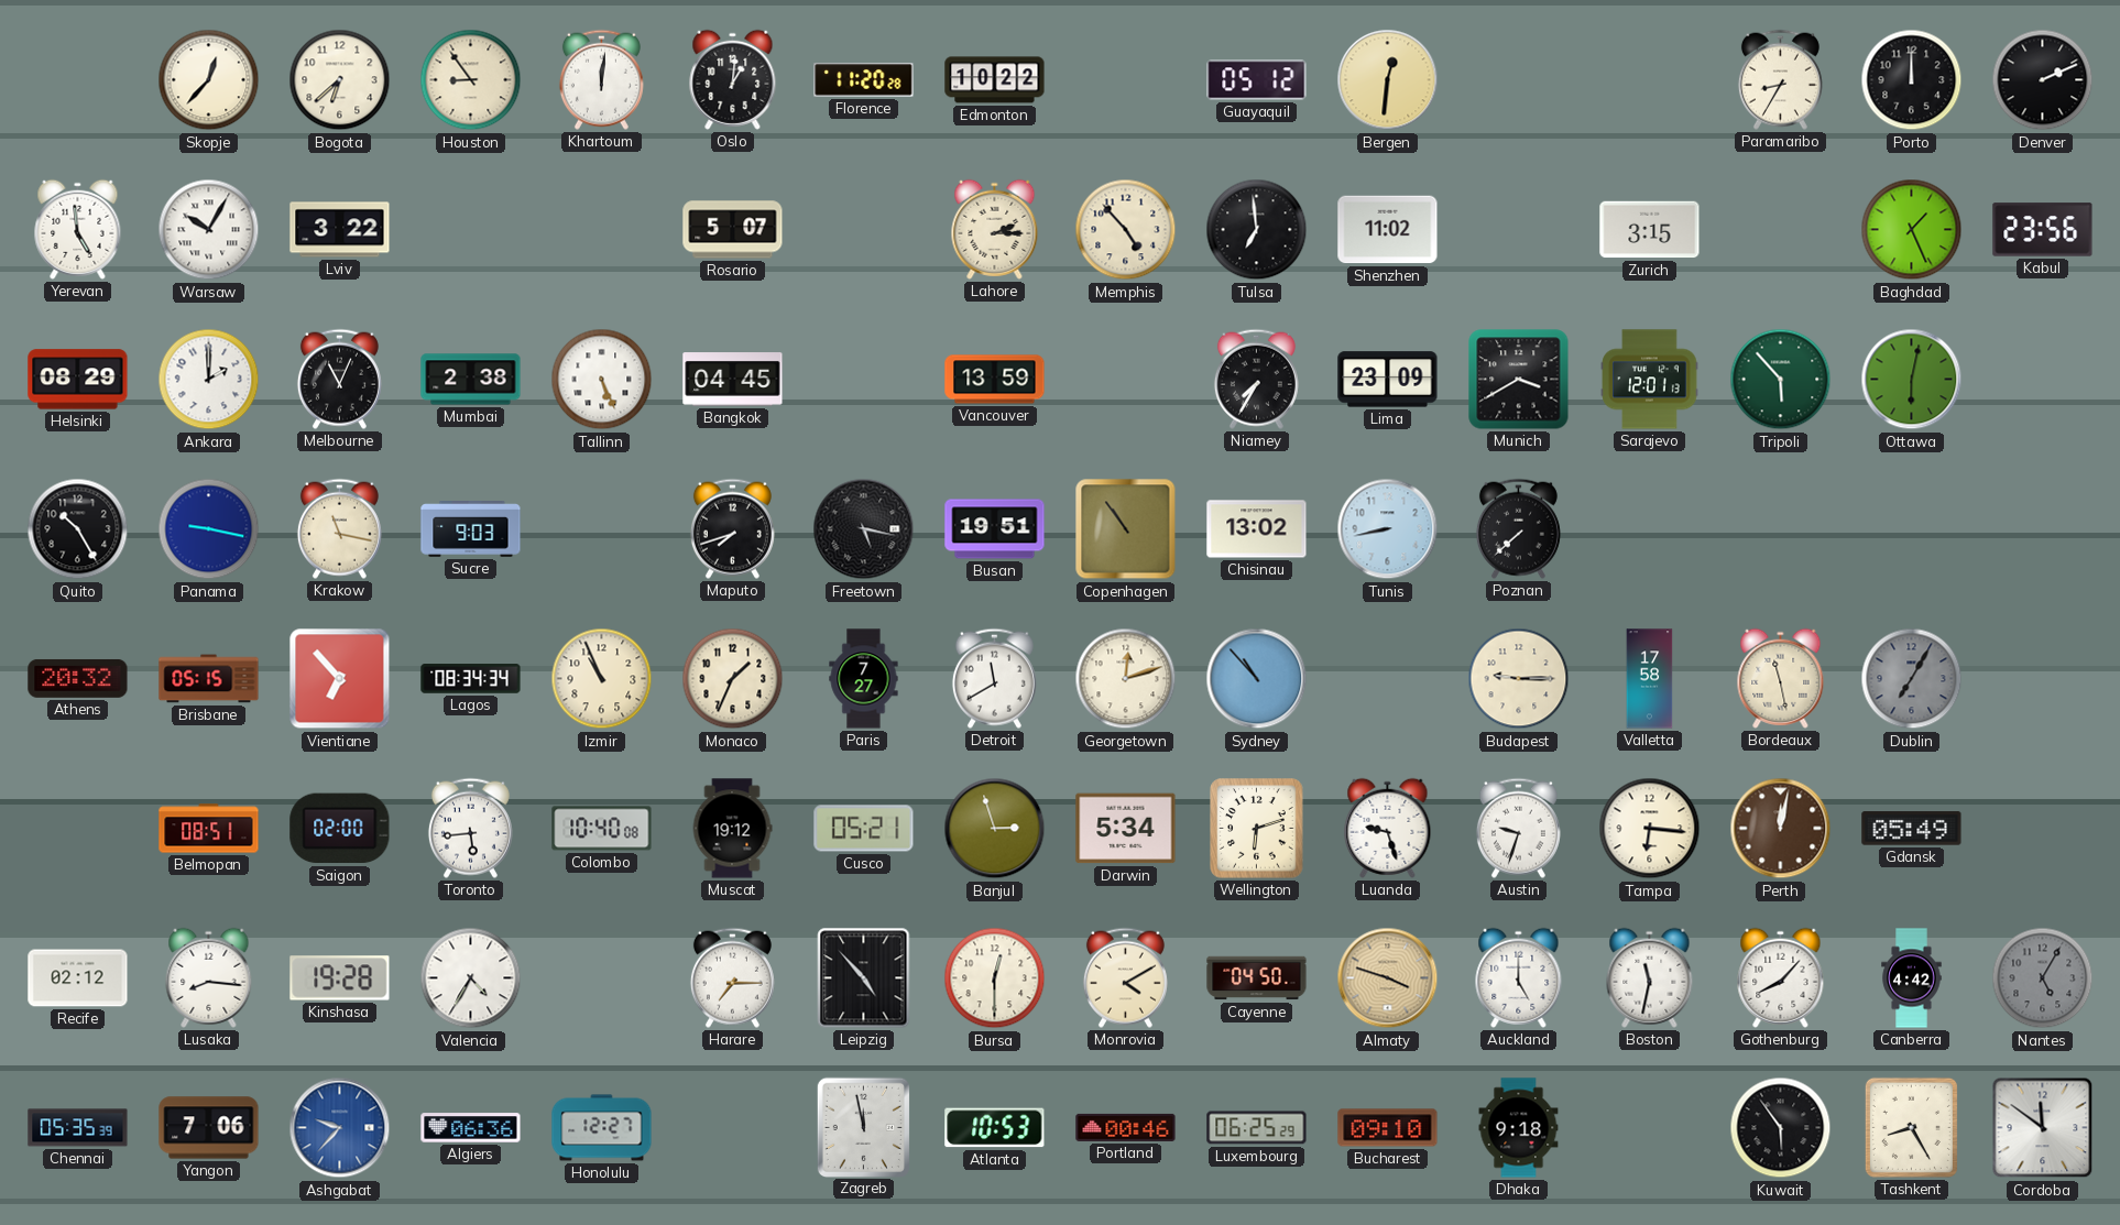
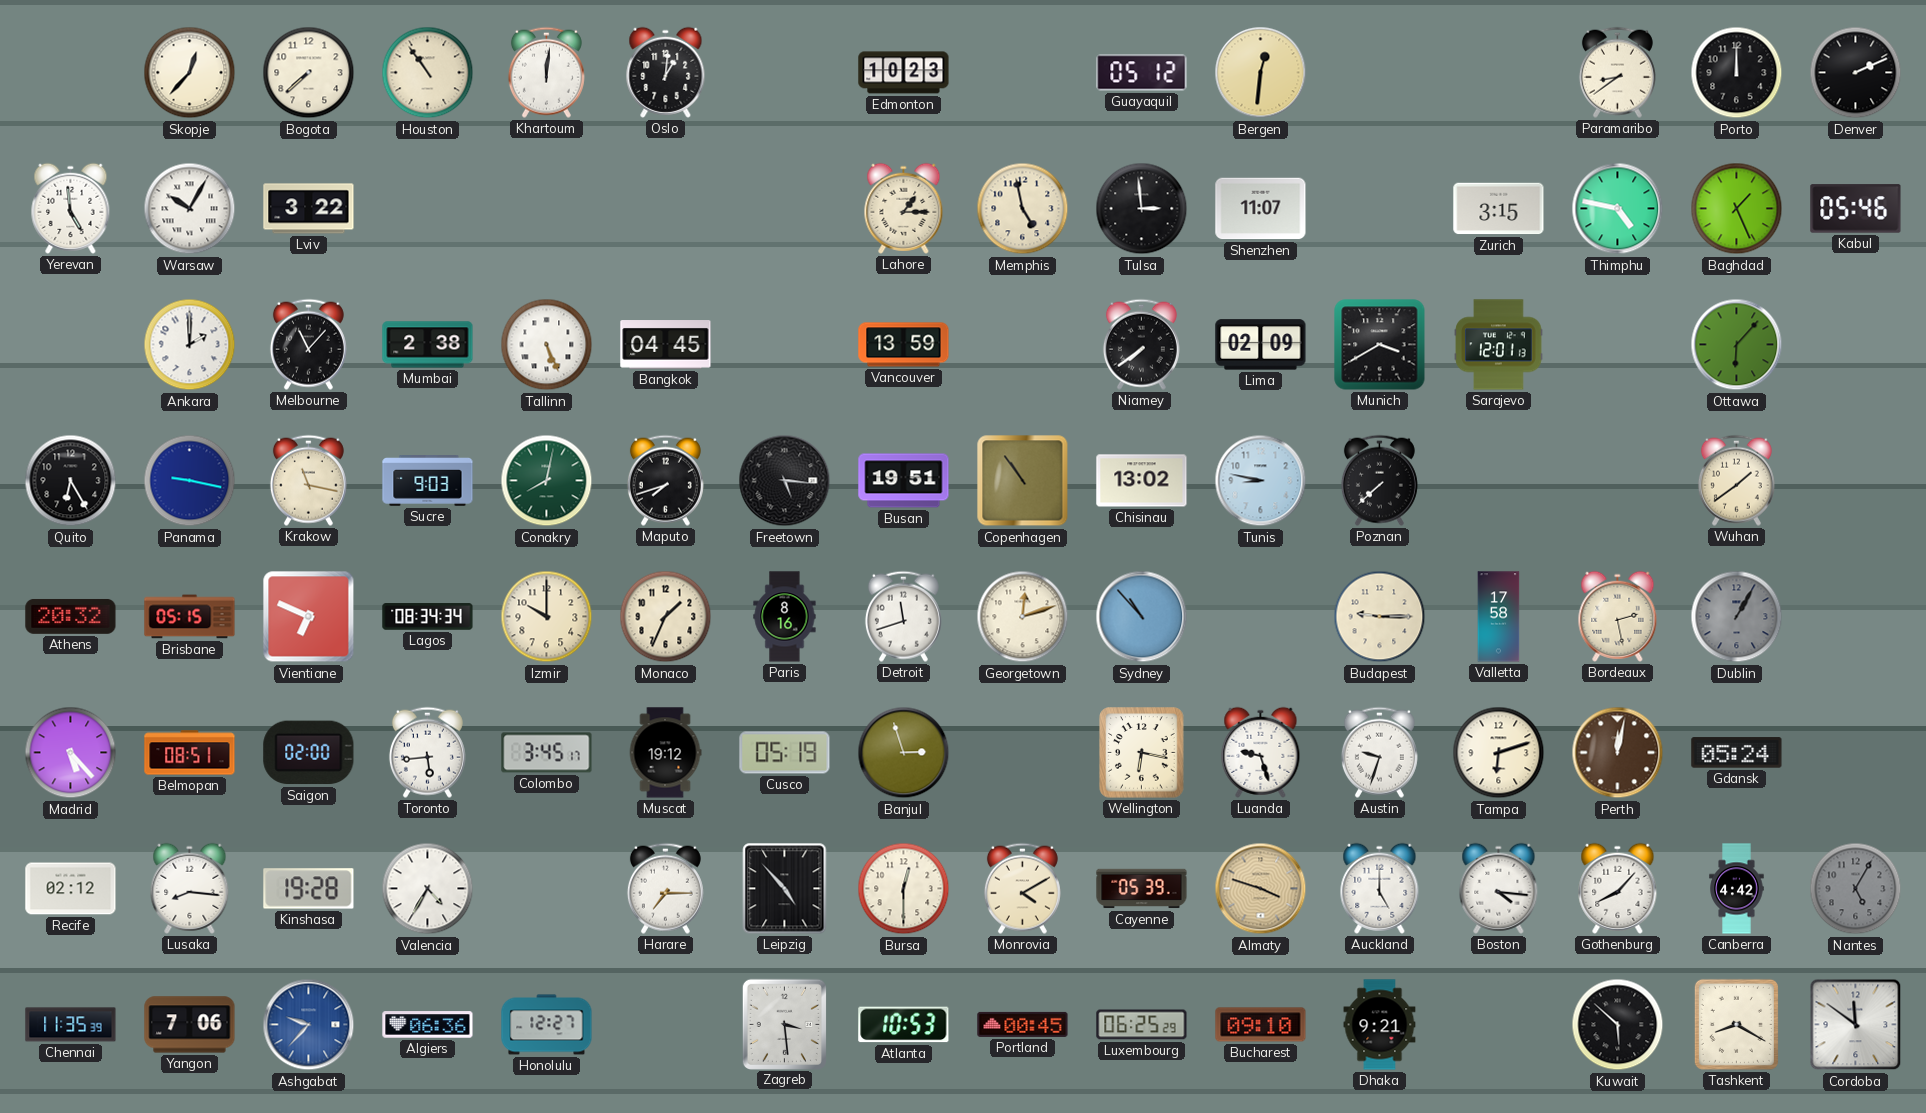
Bogota: 6:38 -> 7:38 (309, 73)
Houston: 8:54 -> 10:54 (428, 73)
Florence: 11:20 -> none (864, 80)
Edmonton: 10:22 -> 10:23 (904, 73)
Paramaribo: 8:35 -> 8:39 (1617, 72)
Rosario: 5:07 -> none (733, 230)
Lahore: 2:15 -> 1:15 (904, 208)
Memphis: 4:53 -> 4:58 (1023, 209)
Tulsa: 6:59 -> 2:59 (1142, 209)
Shenzhen: 11:02 -> 11:07 (1261, 209)
Thimphu: none -> 4:47 (1618, 209)
Kabul: 23:56 -> 05:46 (1856, 209)
Helsinki: 08:29 -> none (78, 380)
Melbourne: 11:04 -> 11:07 (308, 344)
Niamey: 7:35 -> 7:39 (1141, 344)
Lima: 23:09 -> 02:09 (1261, 345)
Tripoli: 5:53 -> none (1781, 380)
Ottawa: 6:02 -> 6:07 (1737, 345)
Quito: 10:25 -> 6:25 (71, 481)
Conakry: none -> 8:02 (547, 481)
Freetown: 5:17 -> 5:16 (785, 481)
Tunis: 8:43 -> 8:47 (1261, 481)
Wuhan: none -> 1:39 (1736, 480)
Vientiane: 6:53 -> 6:49 (309, 617)
Izmir: 10:56 -> 10:00 (547, 617)
Paris: 7:27 -> 8:16 (785, 617)
Detroit: 11:40 -> 11:42 (903, 616)
Bordeaux: 11:28 -> 2:28 (1618, 616)
Dublin: 7:05 -> 1:05 (1737, 617)
Madrid: none -> 5:23 (71, 753)
Colombo: 10:40 -> 3:45 (547, 753)
Cusco: 05:21 -> 05:19 (785, 753)
Darwin: 5:34 -> none (1126, 829)
Wellington: 6:12 -> 6:17 (1142, 753)
Tampa: 6:16 -> 6:12 (1499, 753)
Gdansk: 05:49 -> 05:24 (1737, 753)
Cayenne: 04:50 -> 05:39 (1142, 889)
Boston: 11:32 -> 4:16 (1499, 888)
Chennai: 05:35 -> 11:35 (71, 1025)
Zagreb: 11:58 -> 3:29 (784, 1024)
Portland: 00:46 -> 00:45 (1023, 1024)
Dhaka: 9:18 -> 9:21 (1380, 1025)
Kuwait: 5:54 -> 5:52 (1618, 1025)
Tashkent: 8:25 -> 8:20 (1736, 1024)
